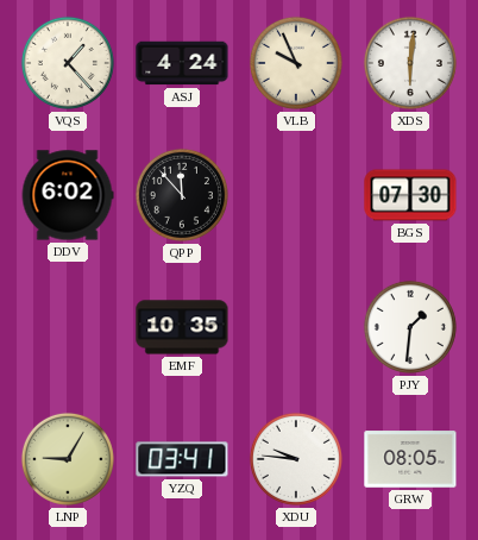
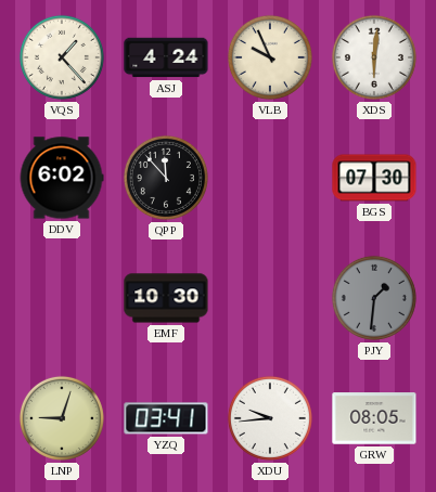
EMF: 10:35 -> 10:30 (166, 298)
PJY dial: white -> grey (374, 298)
LNP: 9:05 -> 9:03 (62, 418)
XDU: 9:46 -> 9:44 (270, 418)
